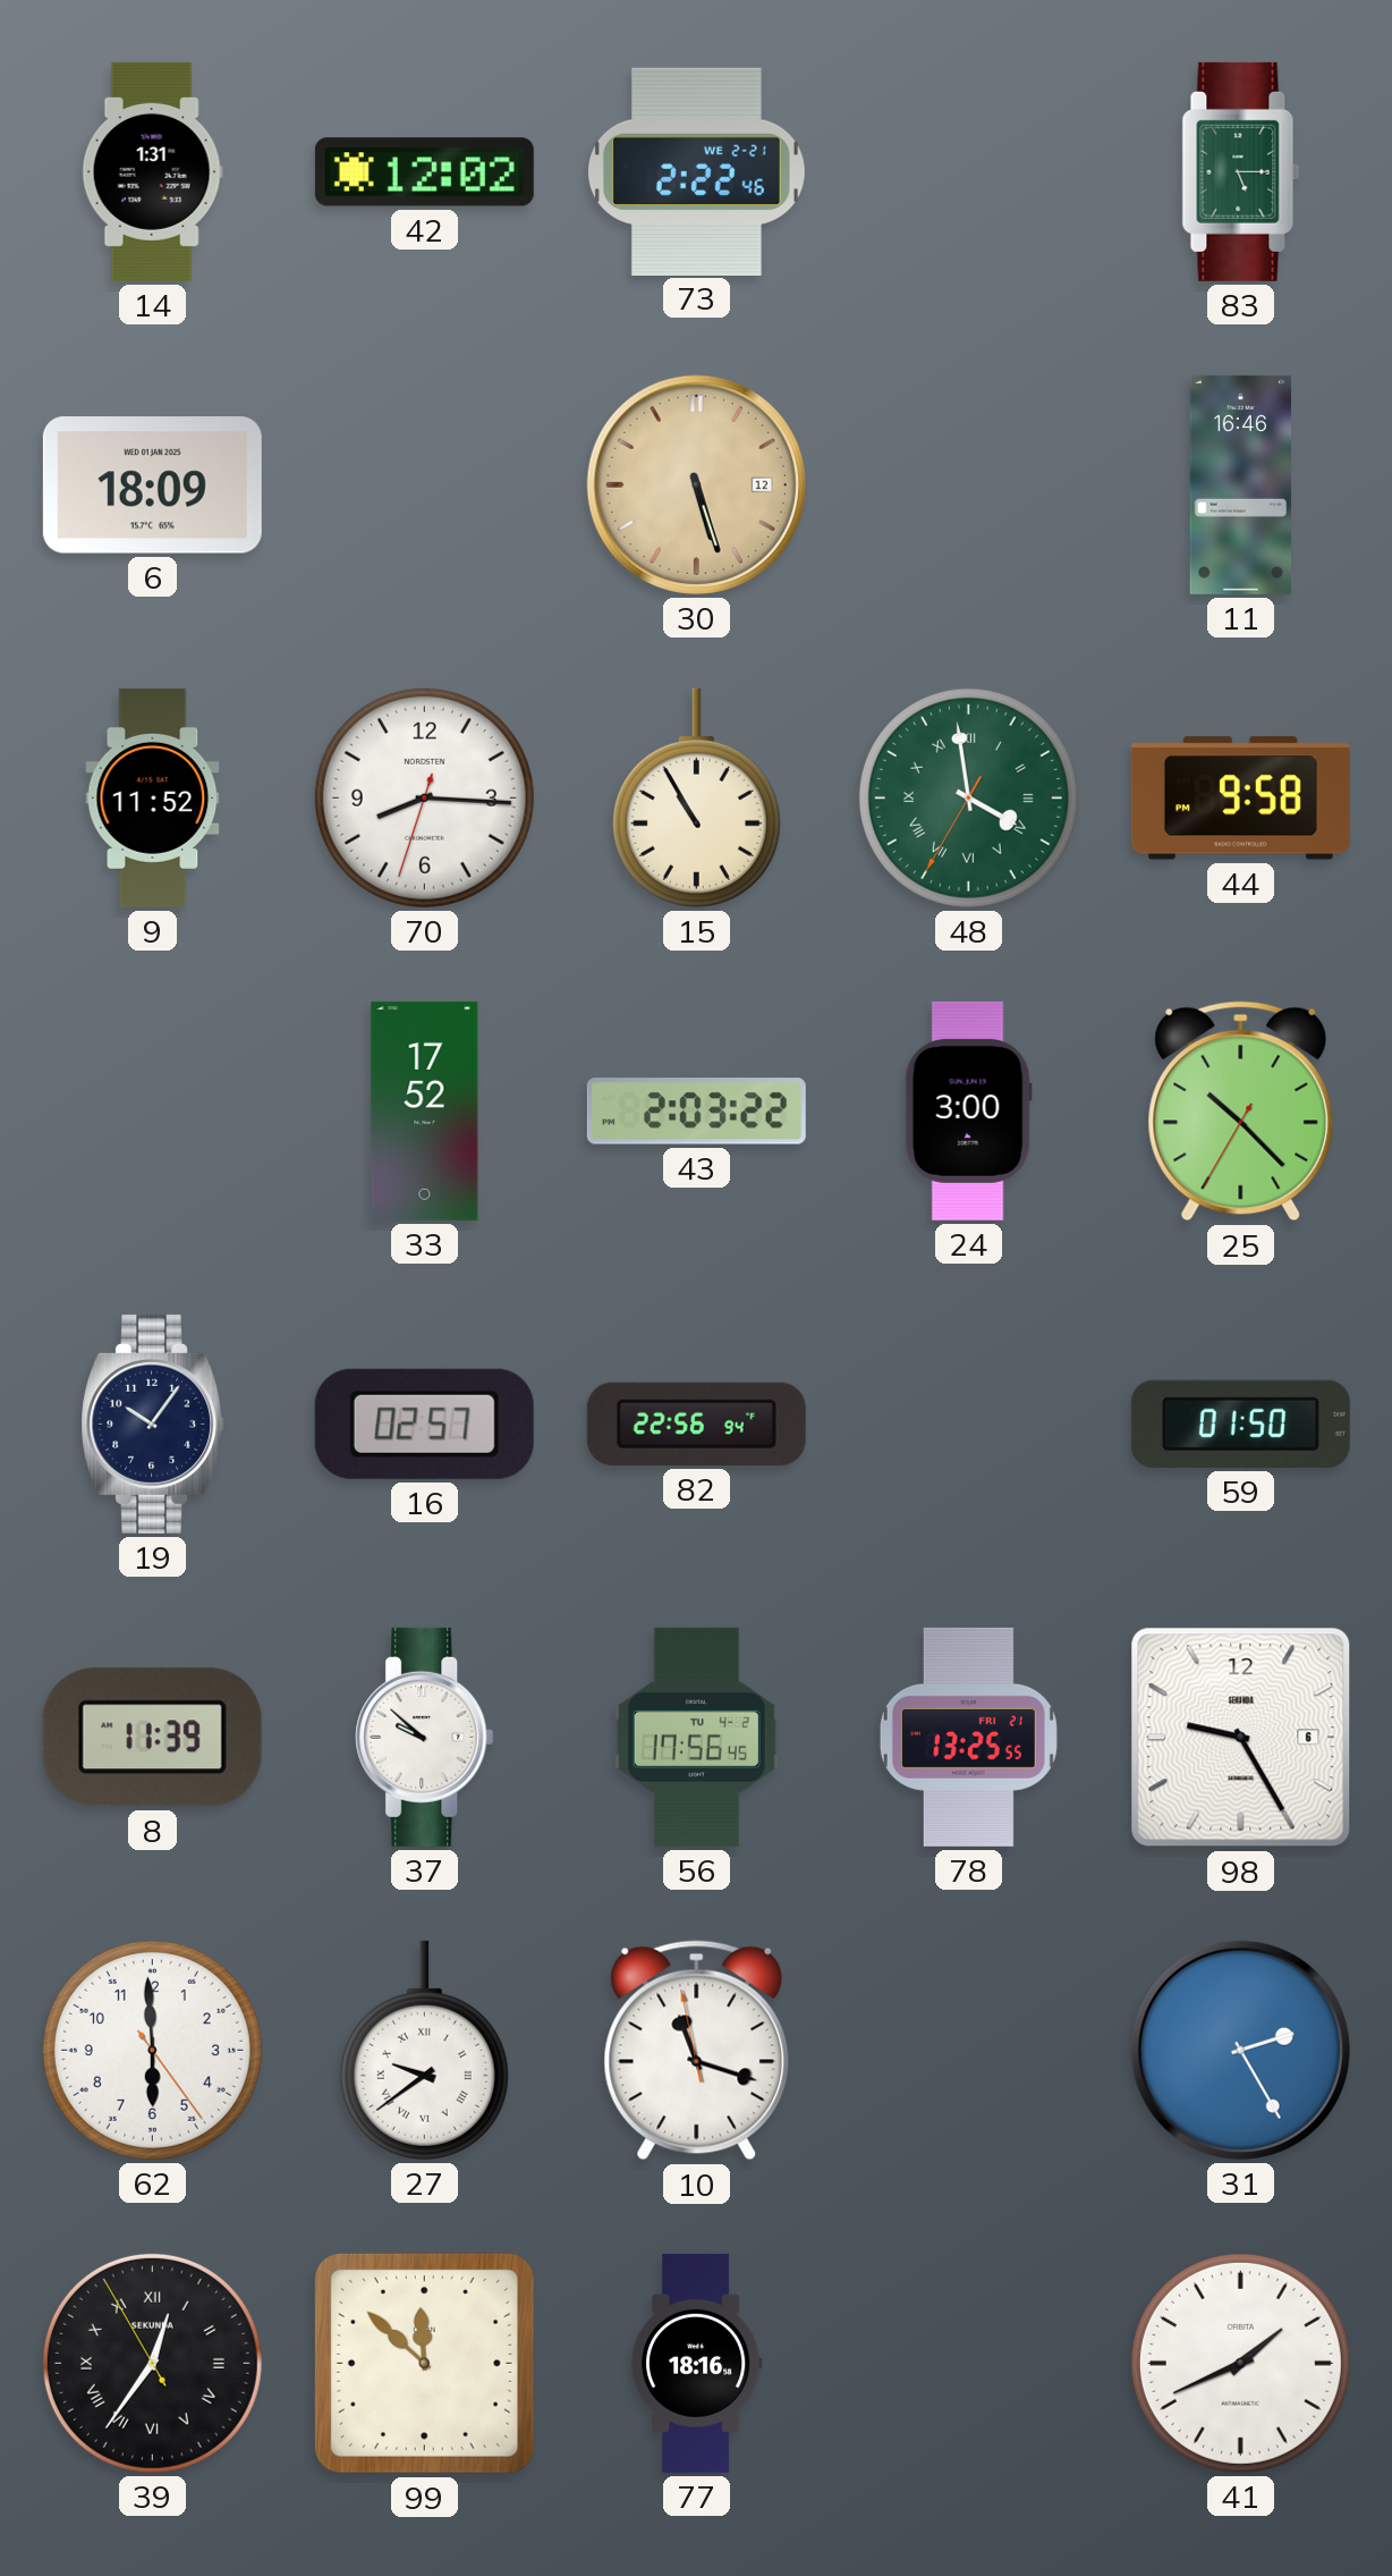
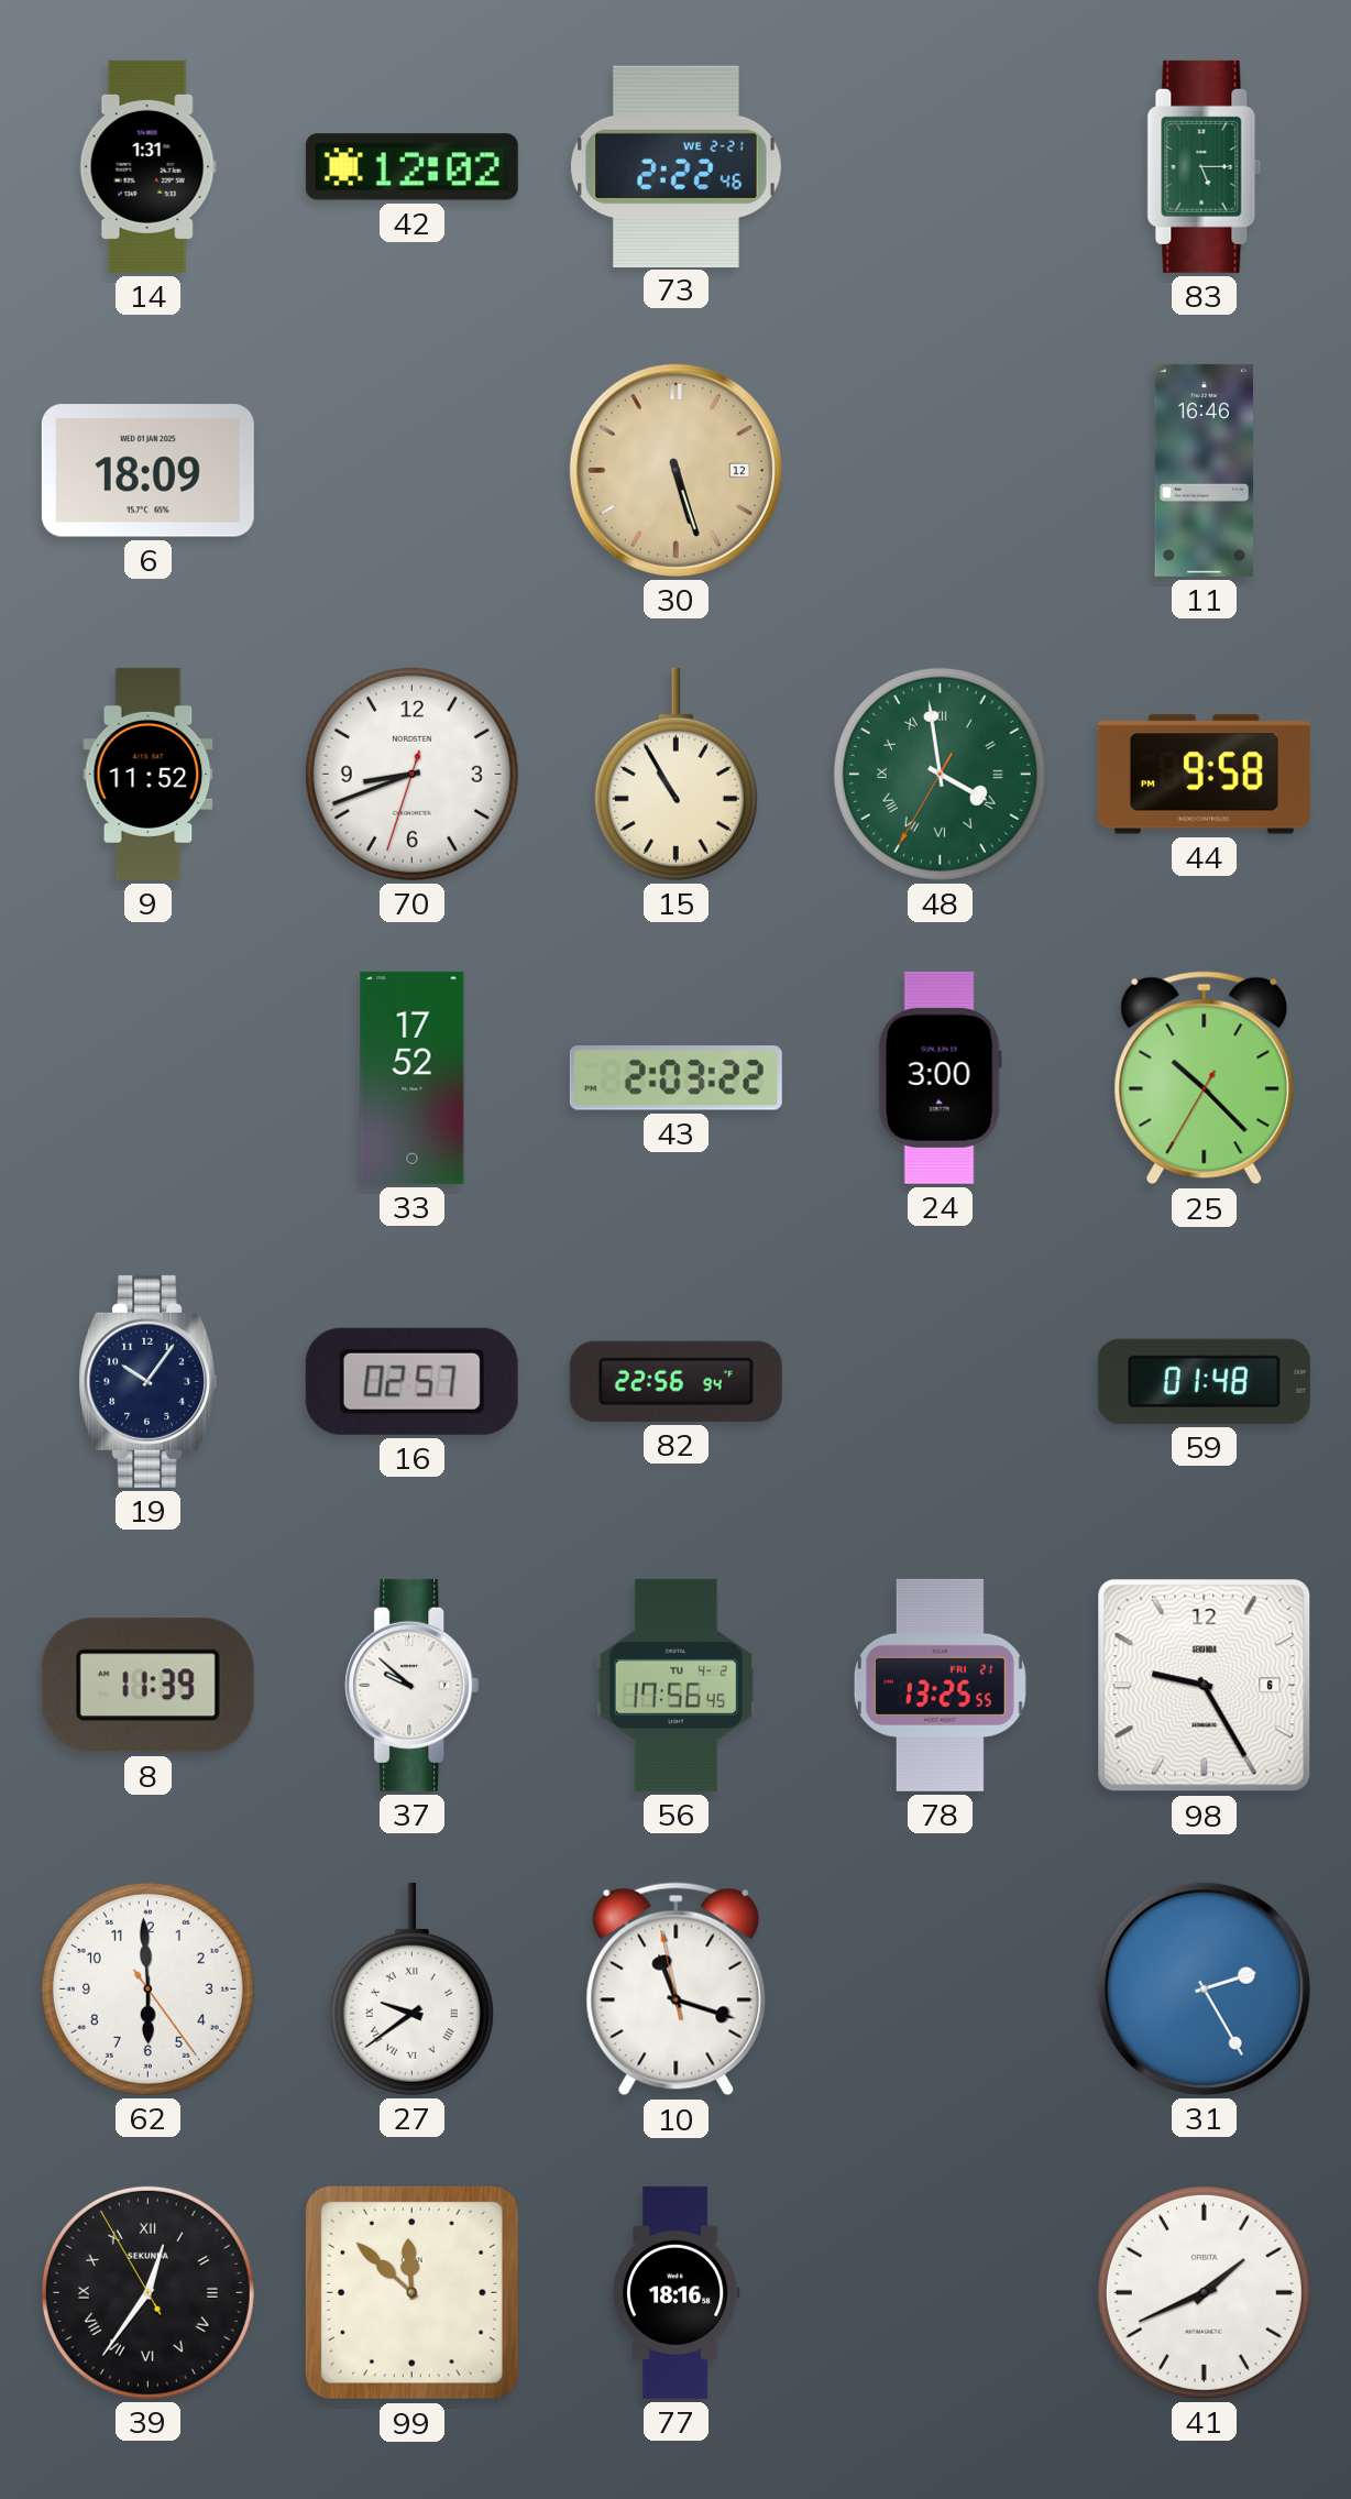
70: 8:15 -> 8:41 (411, 774)
59: 01:50 -> 01:48 (1204, 1381)
